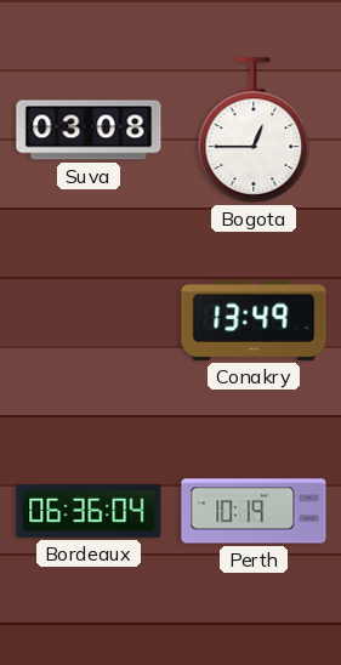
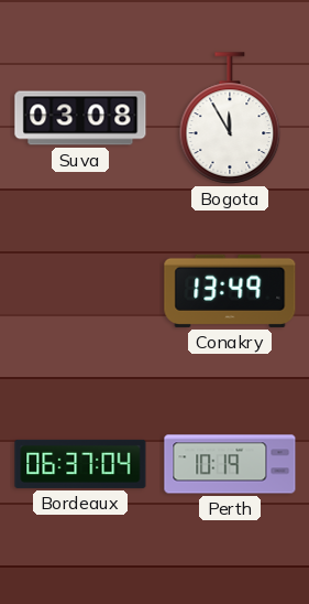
Bogota: 12:45 -> 11:55 (230, 118)
Bordeaux: 06:36 -> 06:37 (80, 464)
